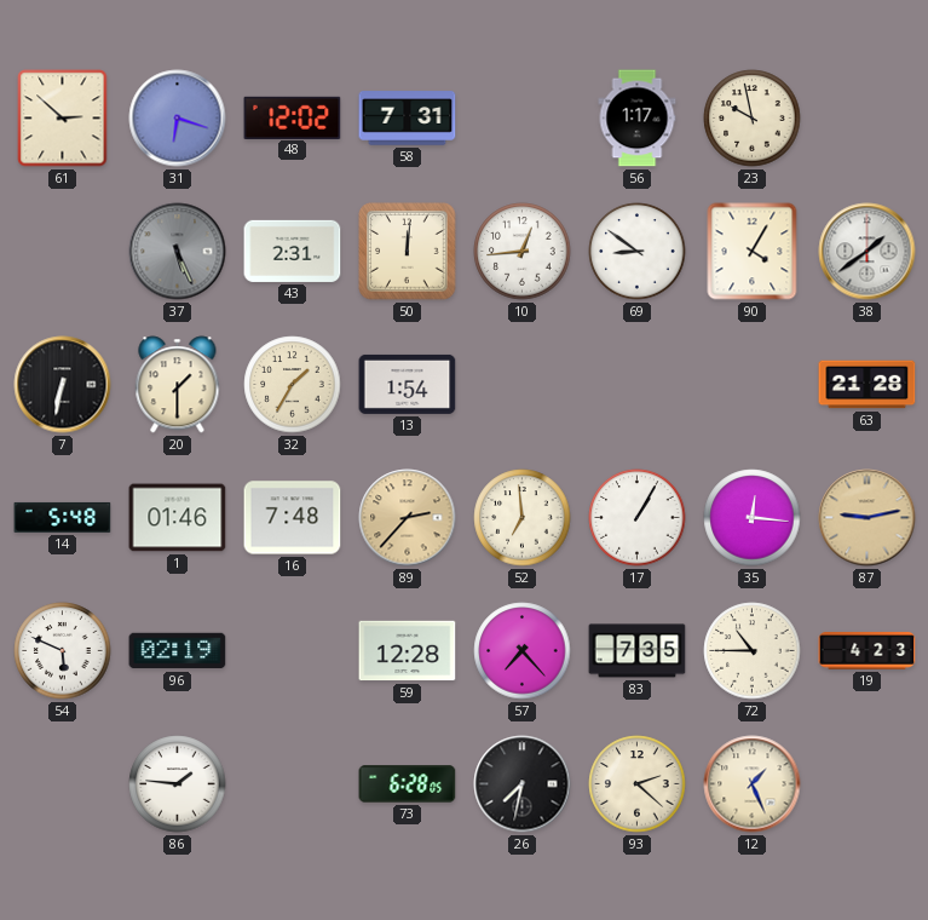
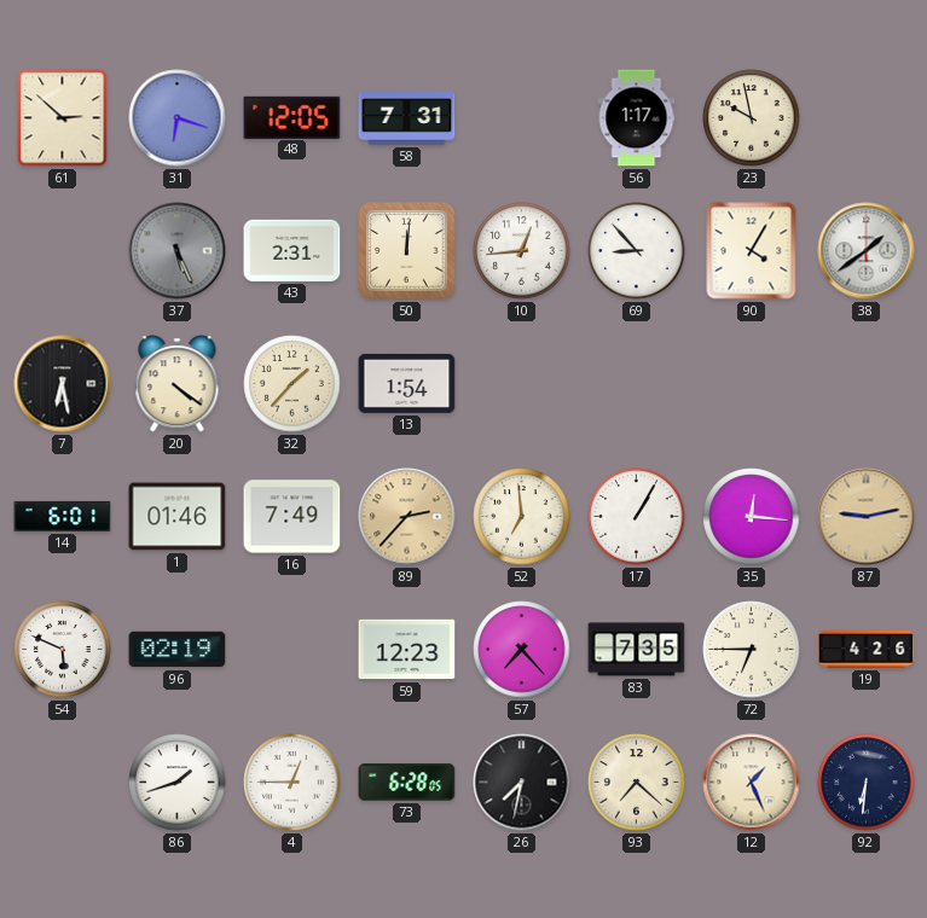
48: 12:02 -> 12:05 (292, 117)
69: 8:51 -> 8:53 (637, 251)
7: 6:32 -> 6:28 (63, 384)
20: 1:30 -> 4:21 (178, 384)
32: 1:35 -> 1:37 (292, 384)
63: 21:28 -> none (868, 385)
14: 5:48 -> 6:01 (63, 516)
16: 7:48 -> 7:49 (292, 517)
59: 12:28 -> 12:23 (407, 650)
72: 10:45 -> 6:45 (752, 650)
19: 4:23 -> 4:26 (867, 650)
86: 1:46 -> 1:42 (178, 783)
4: none -> 12:45 (292, 783)
93: 2:22 -> 7:22 (637, 783)
92: none -> 6:31 (867, 783)
